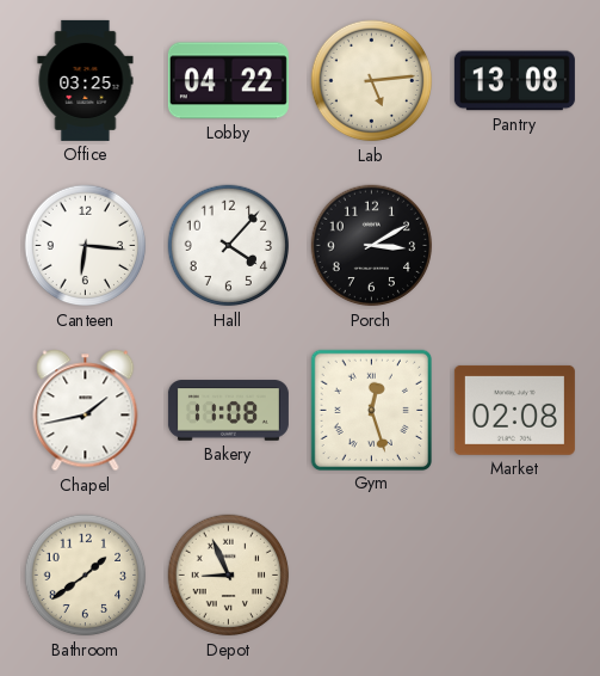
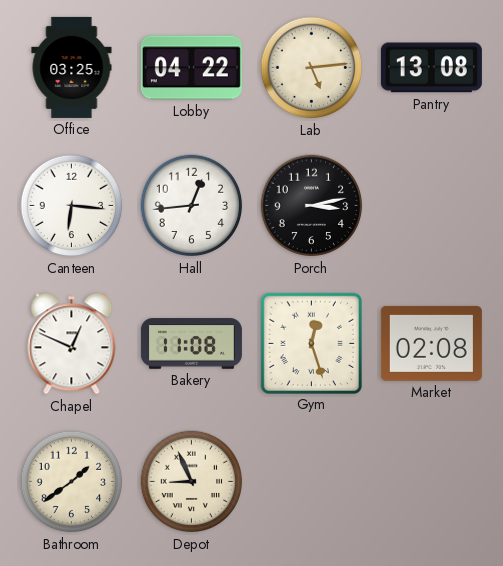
Hall: 4:07 -> 12:44 (192, 206)
Porch: 3:10 -> 3:13 (312, 206)
Chapel: 1:43 -> 12:49 (72, 344)
